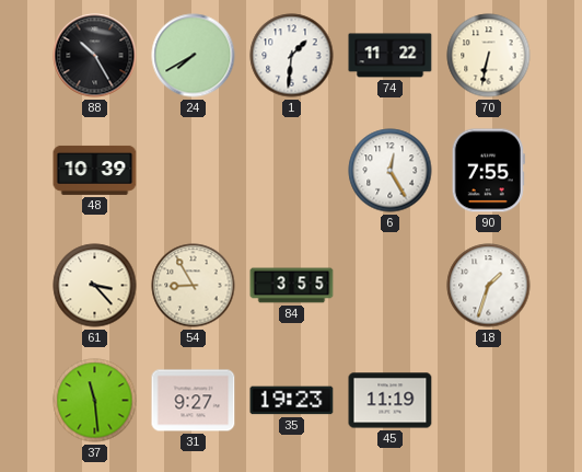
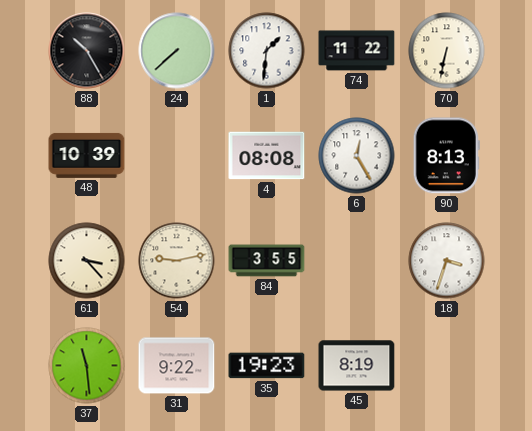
24: 7:40 -> 7:38 (177, 51)
4: none -> 08:08 (267, 156)
90: 7:55 -> 8:13 (446, 156)
54: 8:55 -> 9:13 (177, 261)
18: 1:33 -> 3:33 (447, 261)
31: 9:27 -> 9:22 (177, 366)
45: 11:19 -> 8:19 (357, 366)
